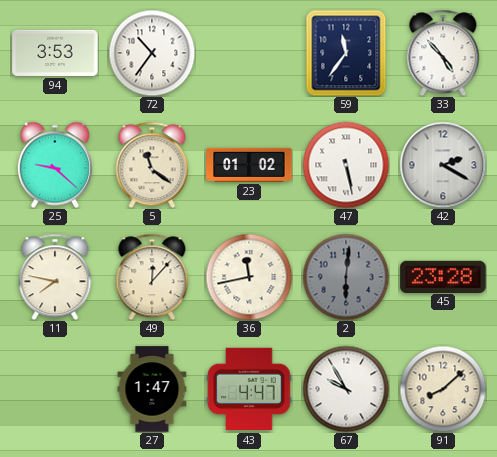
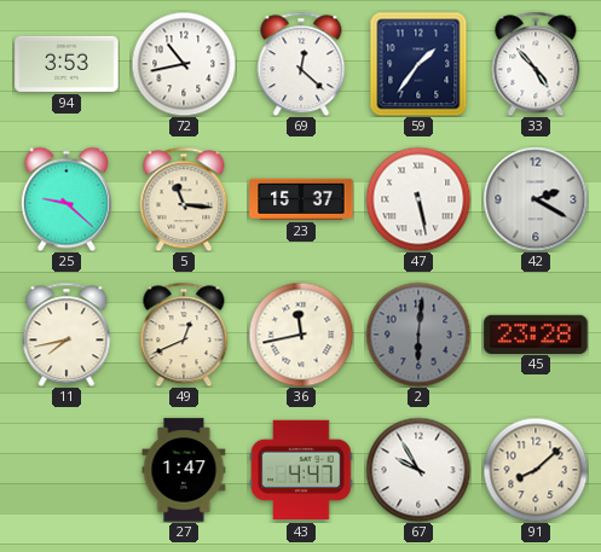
72: 10:36 -> 10:43 (184, 64)
69: none -> 12:22 (301, 64)
59: 11:36 -> 1:36 (418, 64)
5: 11:21 -> 11:16 (184, 199)
23: 01:02 -> 15:37 (301, 199)
11: 7:47 -> 7:43 (67, 335)
49: 12:07 -> 12:41 (184, 335)
